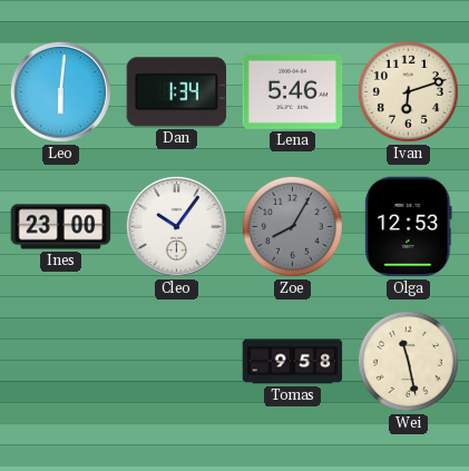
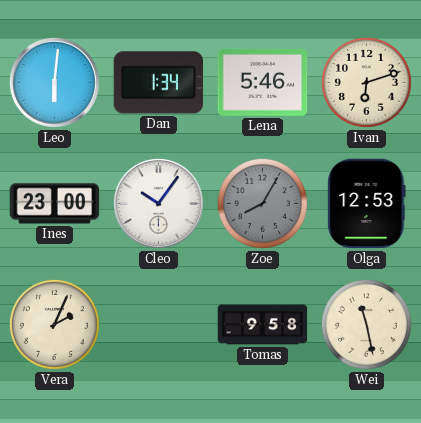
Vera: none -> 2:04 (54, 324)
